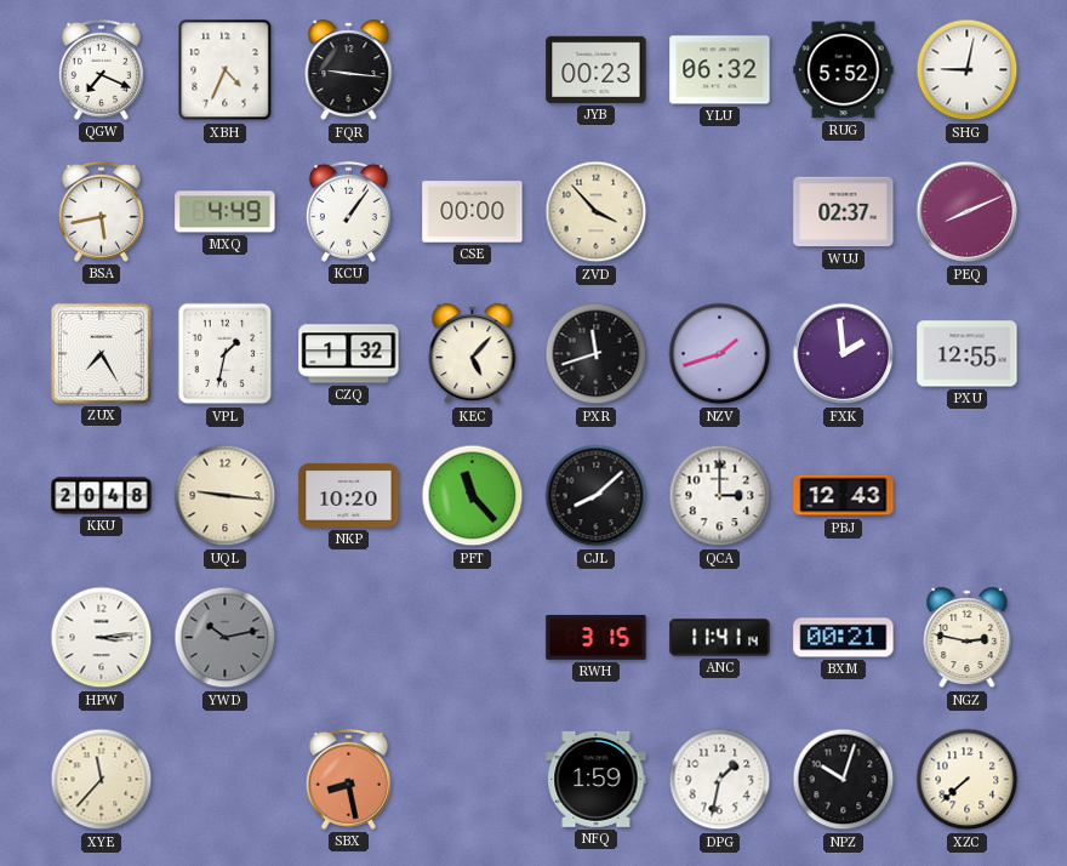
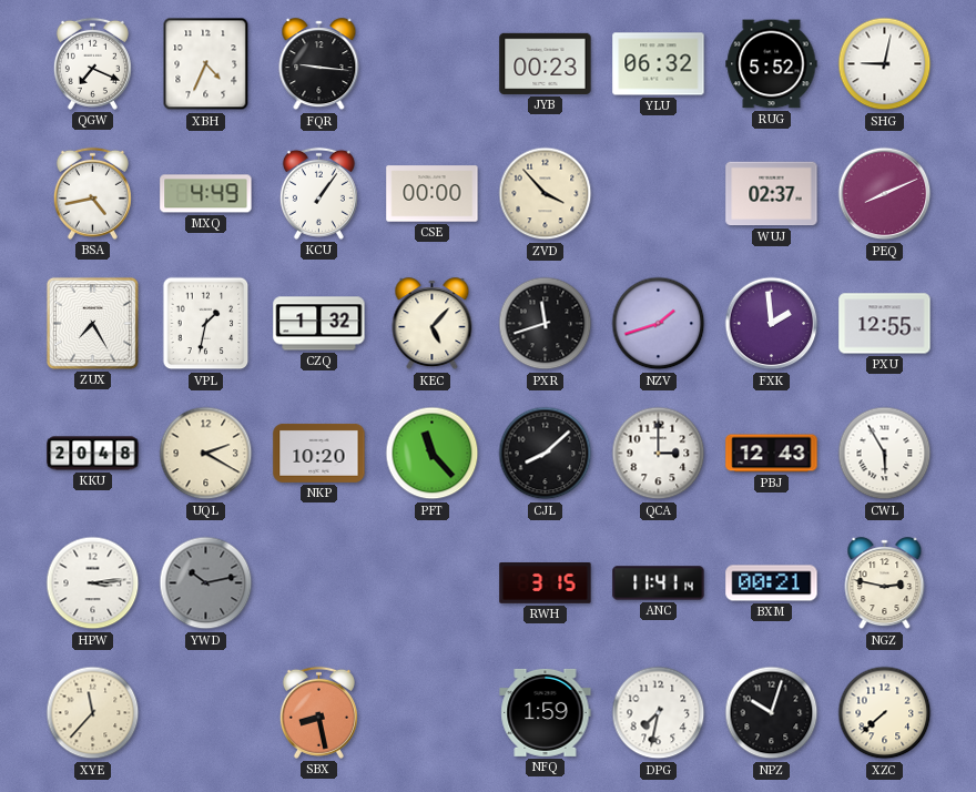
BSA: 5:43 -> 4:43 (92, 193)
UQL: 9:16 -> 2:20 (206, 454)
CWL: none -> 5:55 (885, 454)
DPG: 1:32 -> 7:32 (659, 713)
